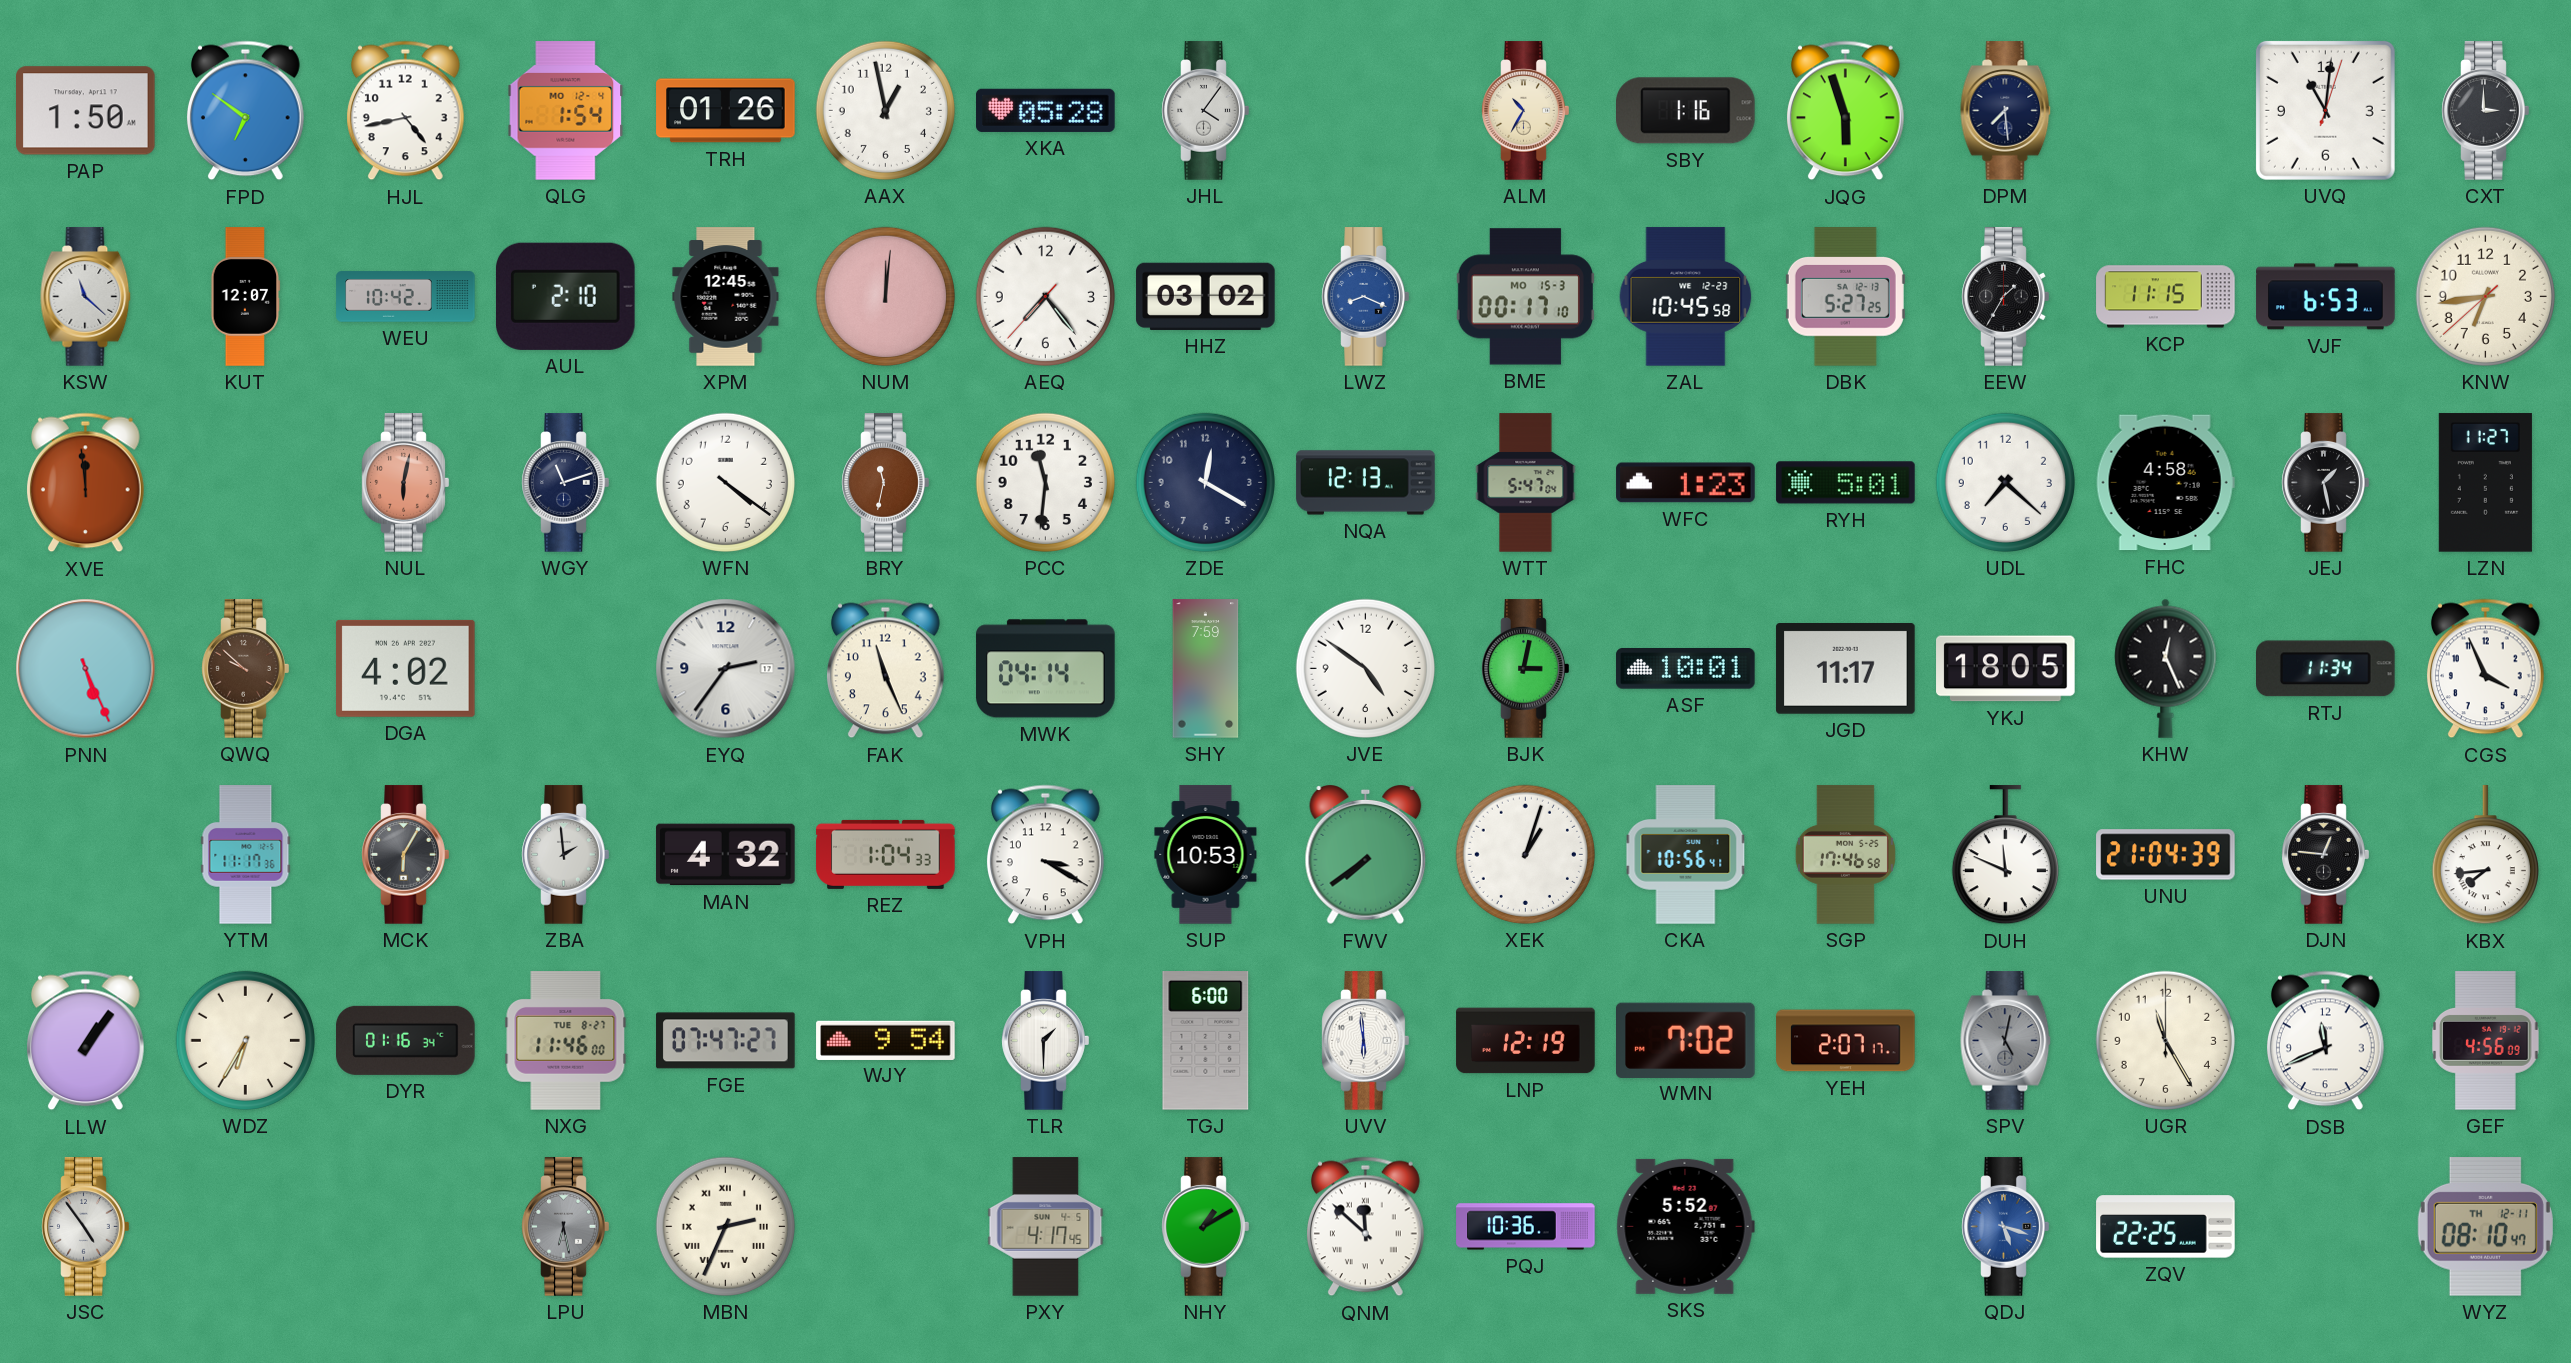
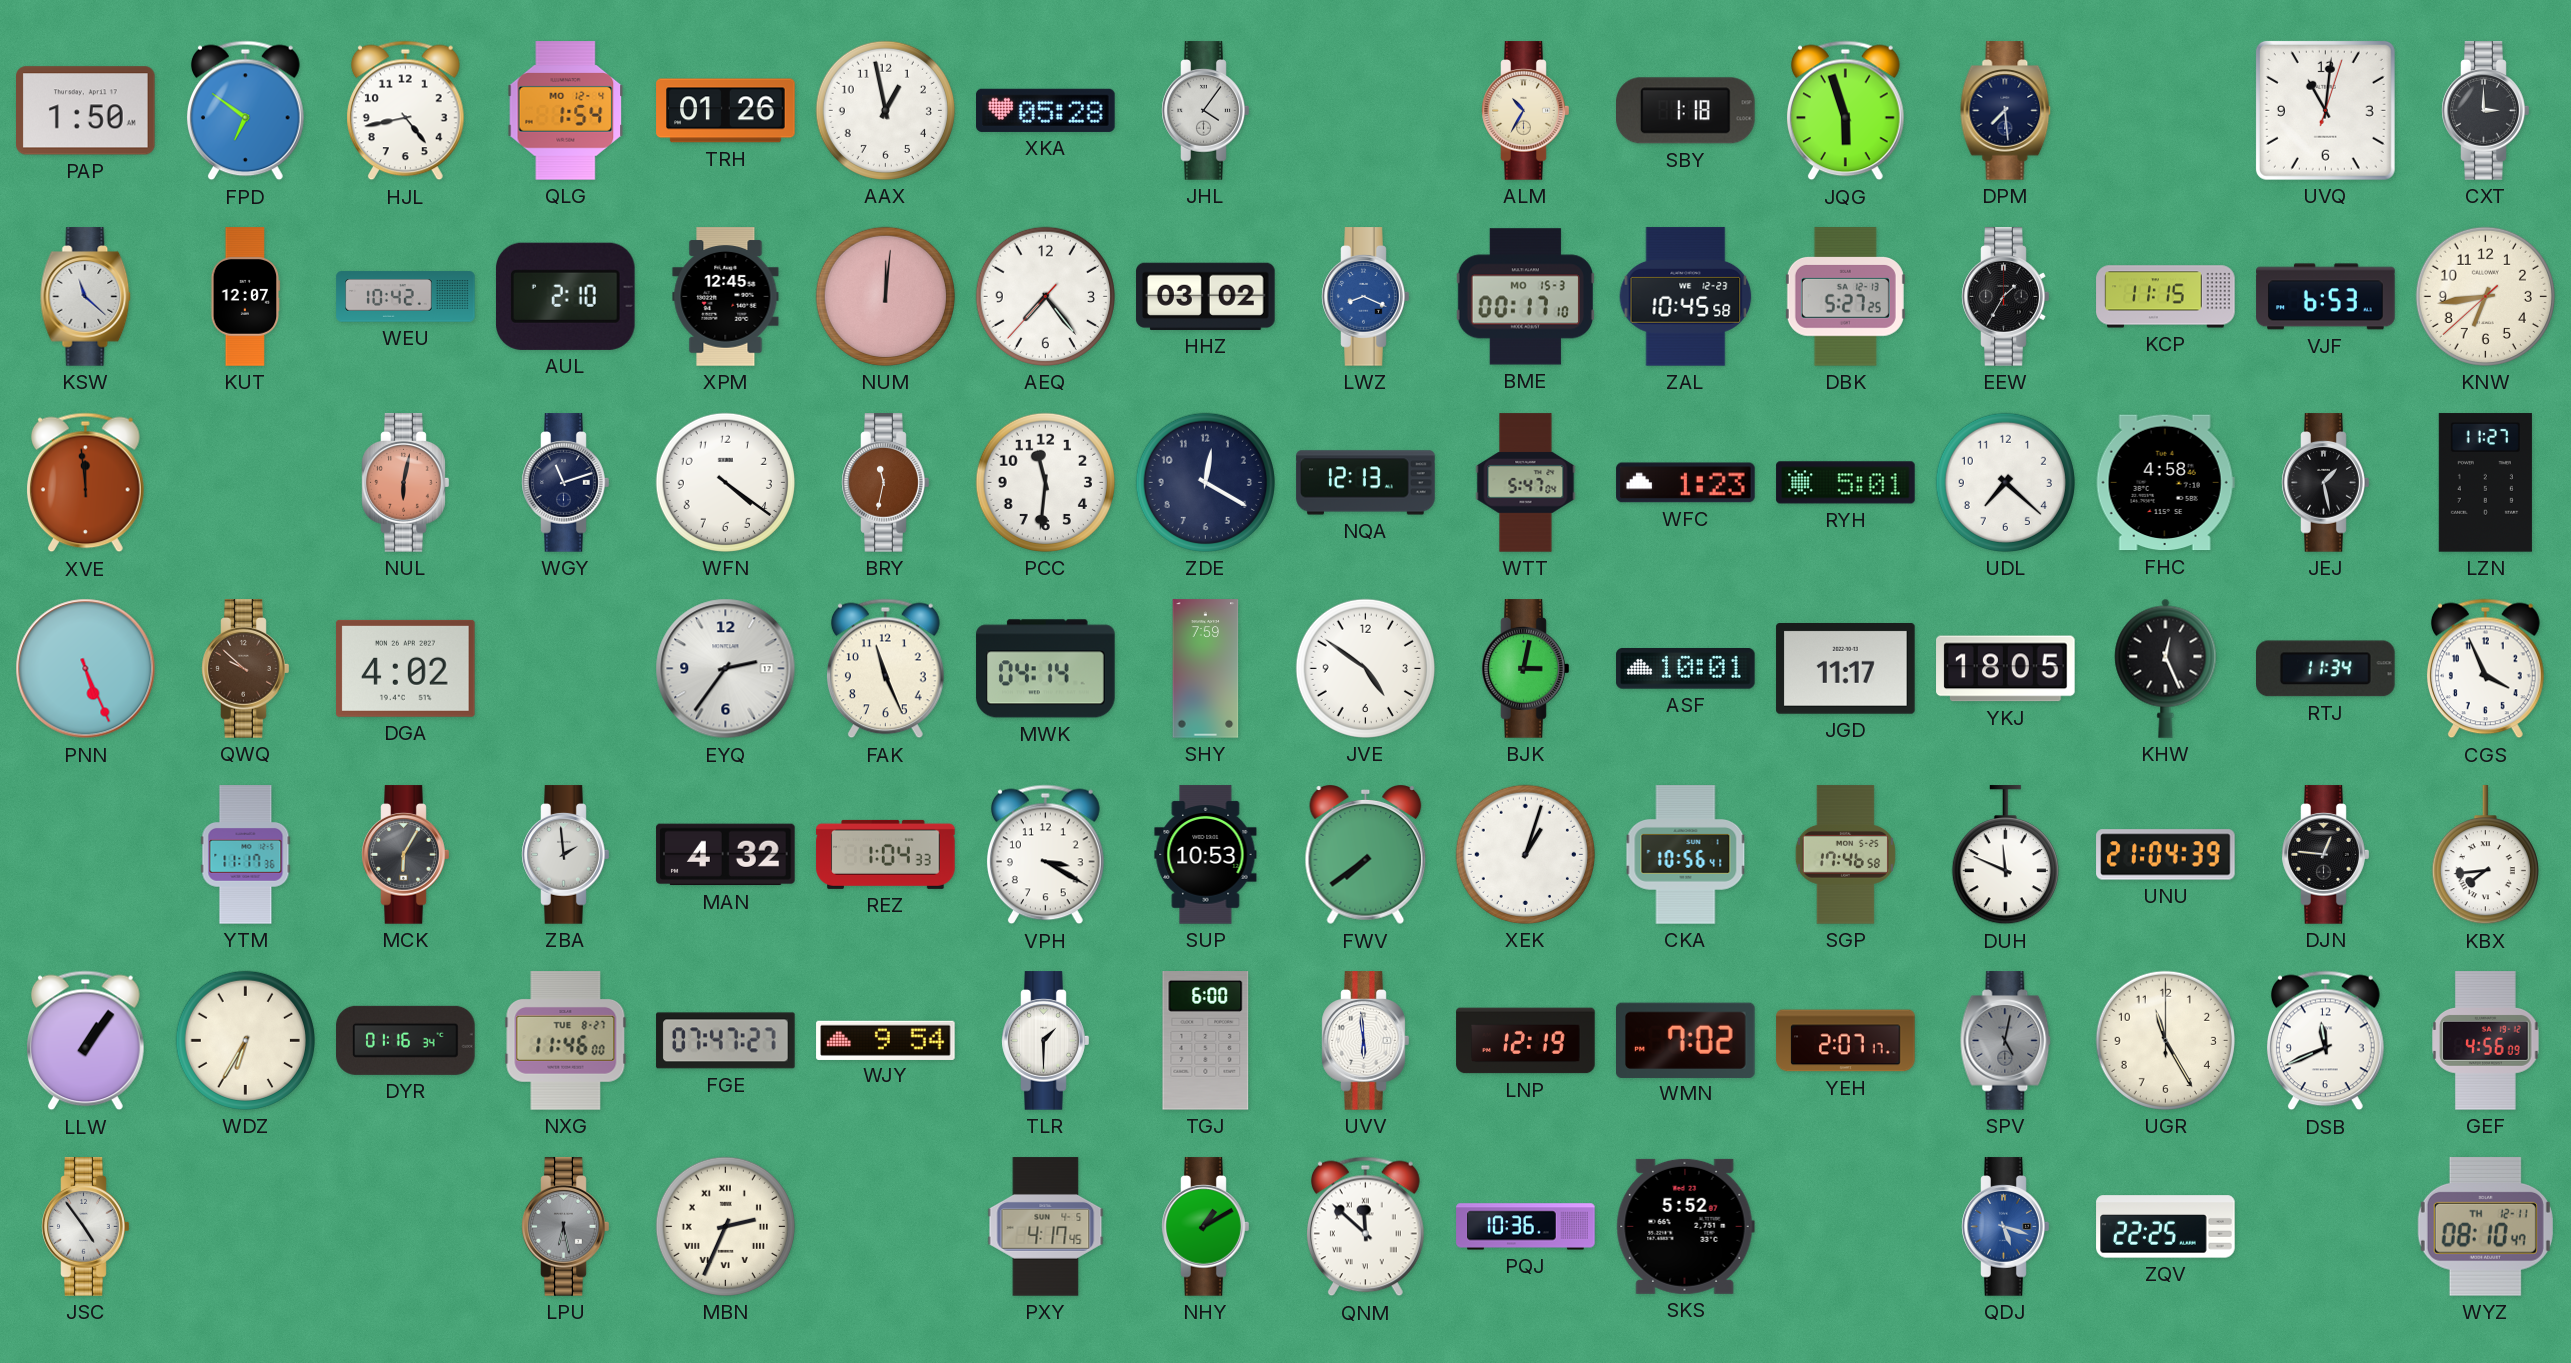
SBY: 1:16 -> 1:18 (1686, 111)
